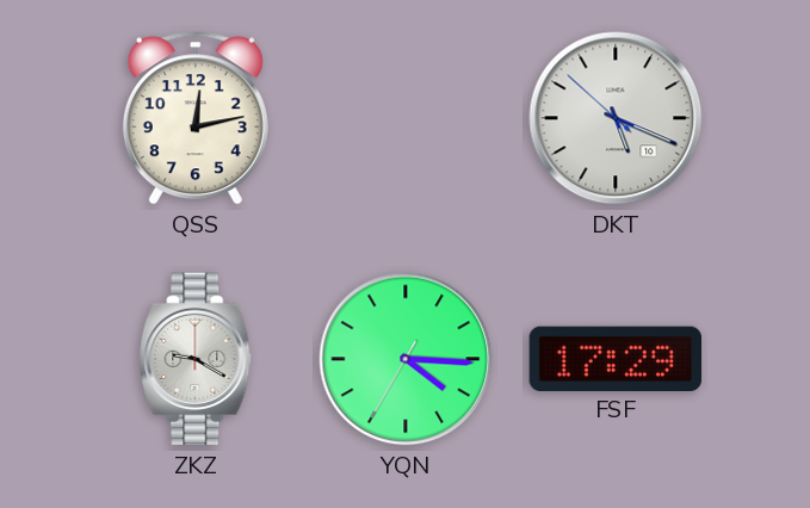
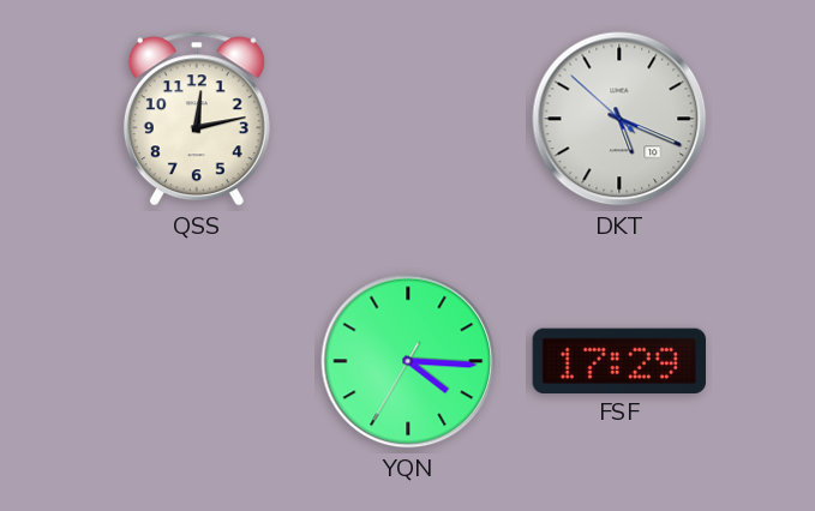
ZKZ: 9:20 -> none (196, 359)
